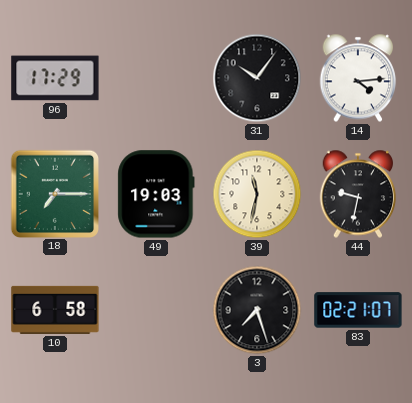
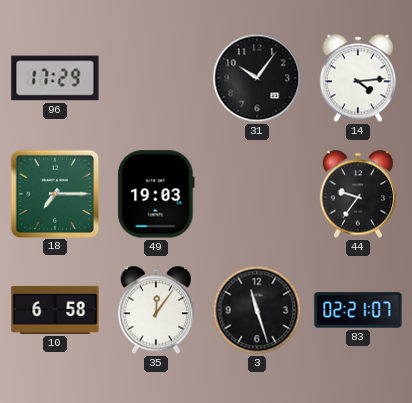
39: 11:32 -> none (257, 194)
44: 9:32 -> 9:36 (358, 194)
35: none -> 12:06 (156, 310)
3: 7:27 -> 11:27 (257, 310)
